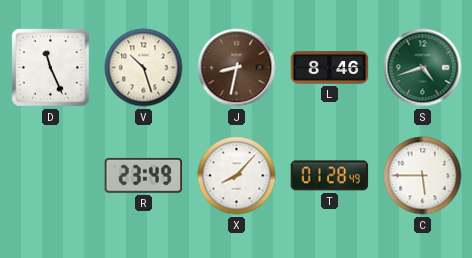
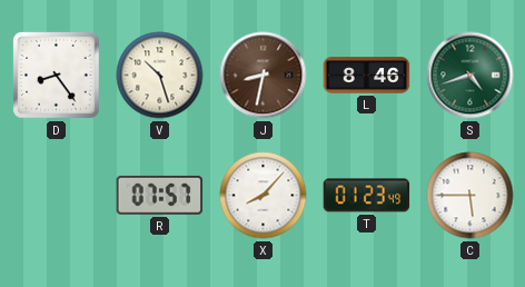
D: 11:26 -> 8:24 (57, 76)
R: 23:49 -> 07:57 (160, 195)
T: 01:28 -> 01:23 (367, 196)
